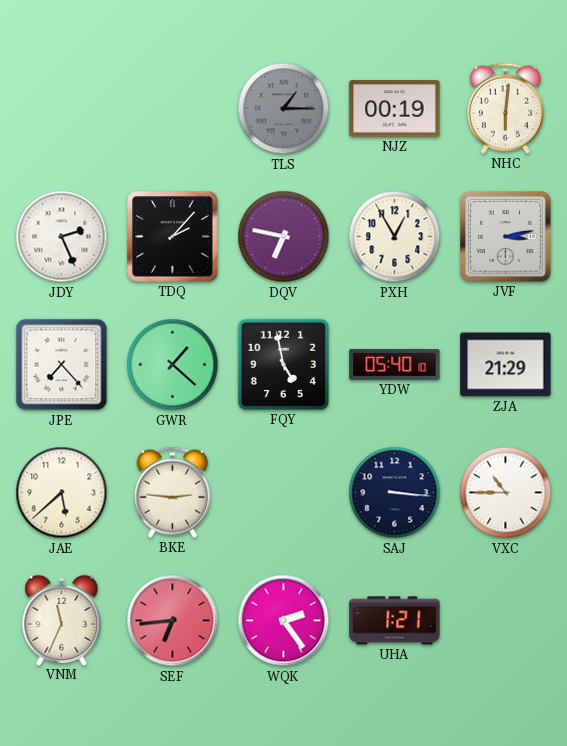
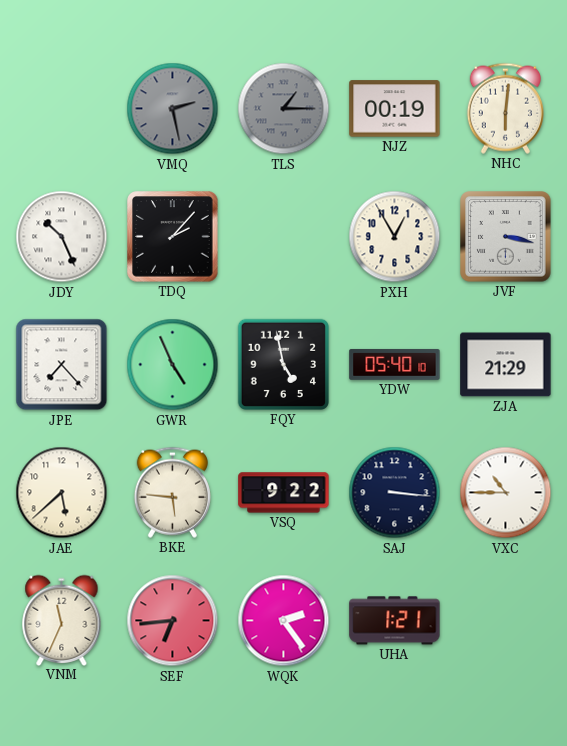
VMQ: none -> 2:28 (173, 109)
JDY: 2:26 -> 10:26 (62, 237)
DQV: 6:47 -> none (284, 237)
JVF: 3:13 -> 3:17 (506, 237)
GWR: 1:22 -> 4:56 (173, 365)
BKE: 2:46 -> 5:46 (172, 492)
VSQ: none -> 9:22 (284, 493)
